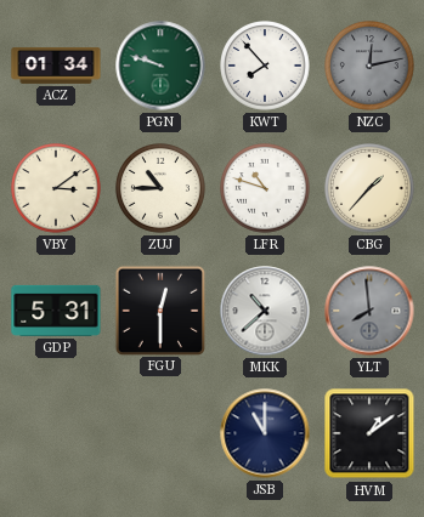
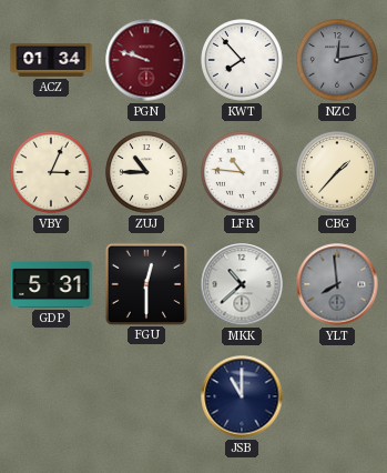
PGN dial: green -> burgundy (146, 60)
VBY: 3:09 -> 3:04 (51, 172)
LFR: 10:48 -> 10:46 (242, 172)
HVM: 1:09 -> none (369, 433)
